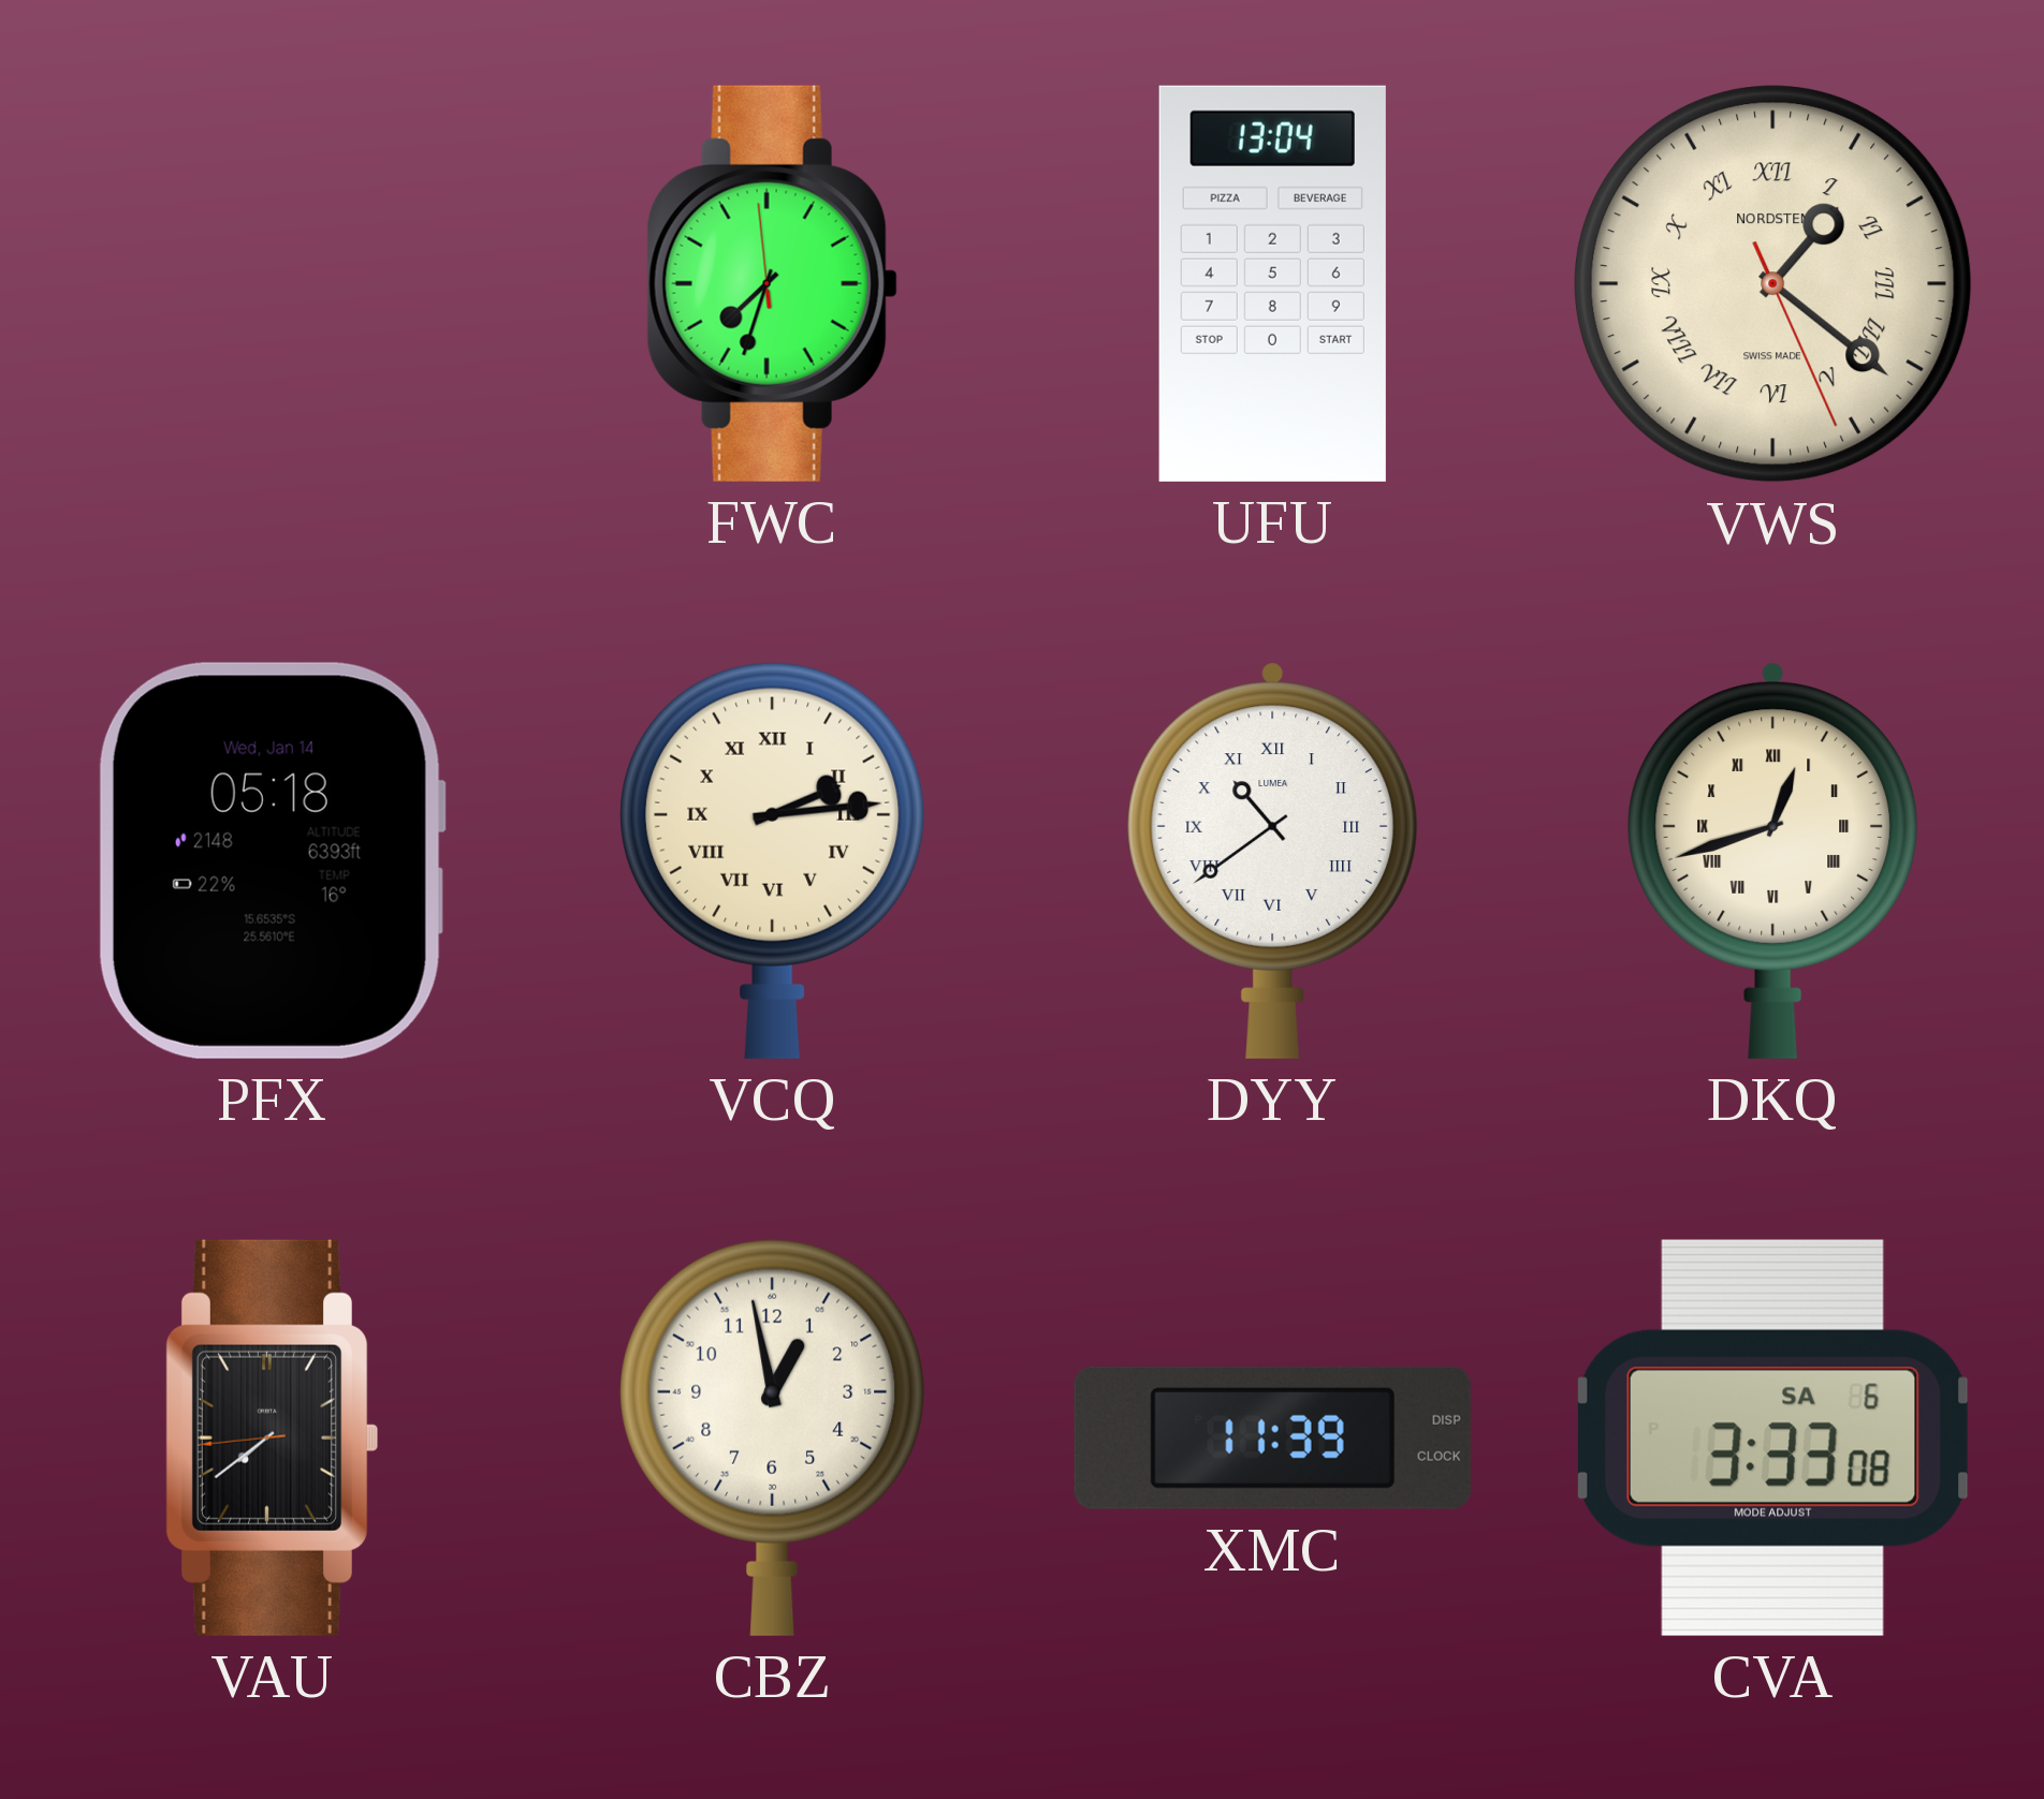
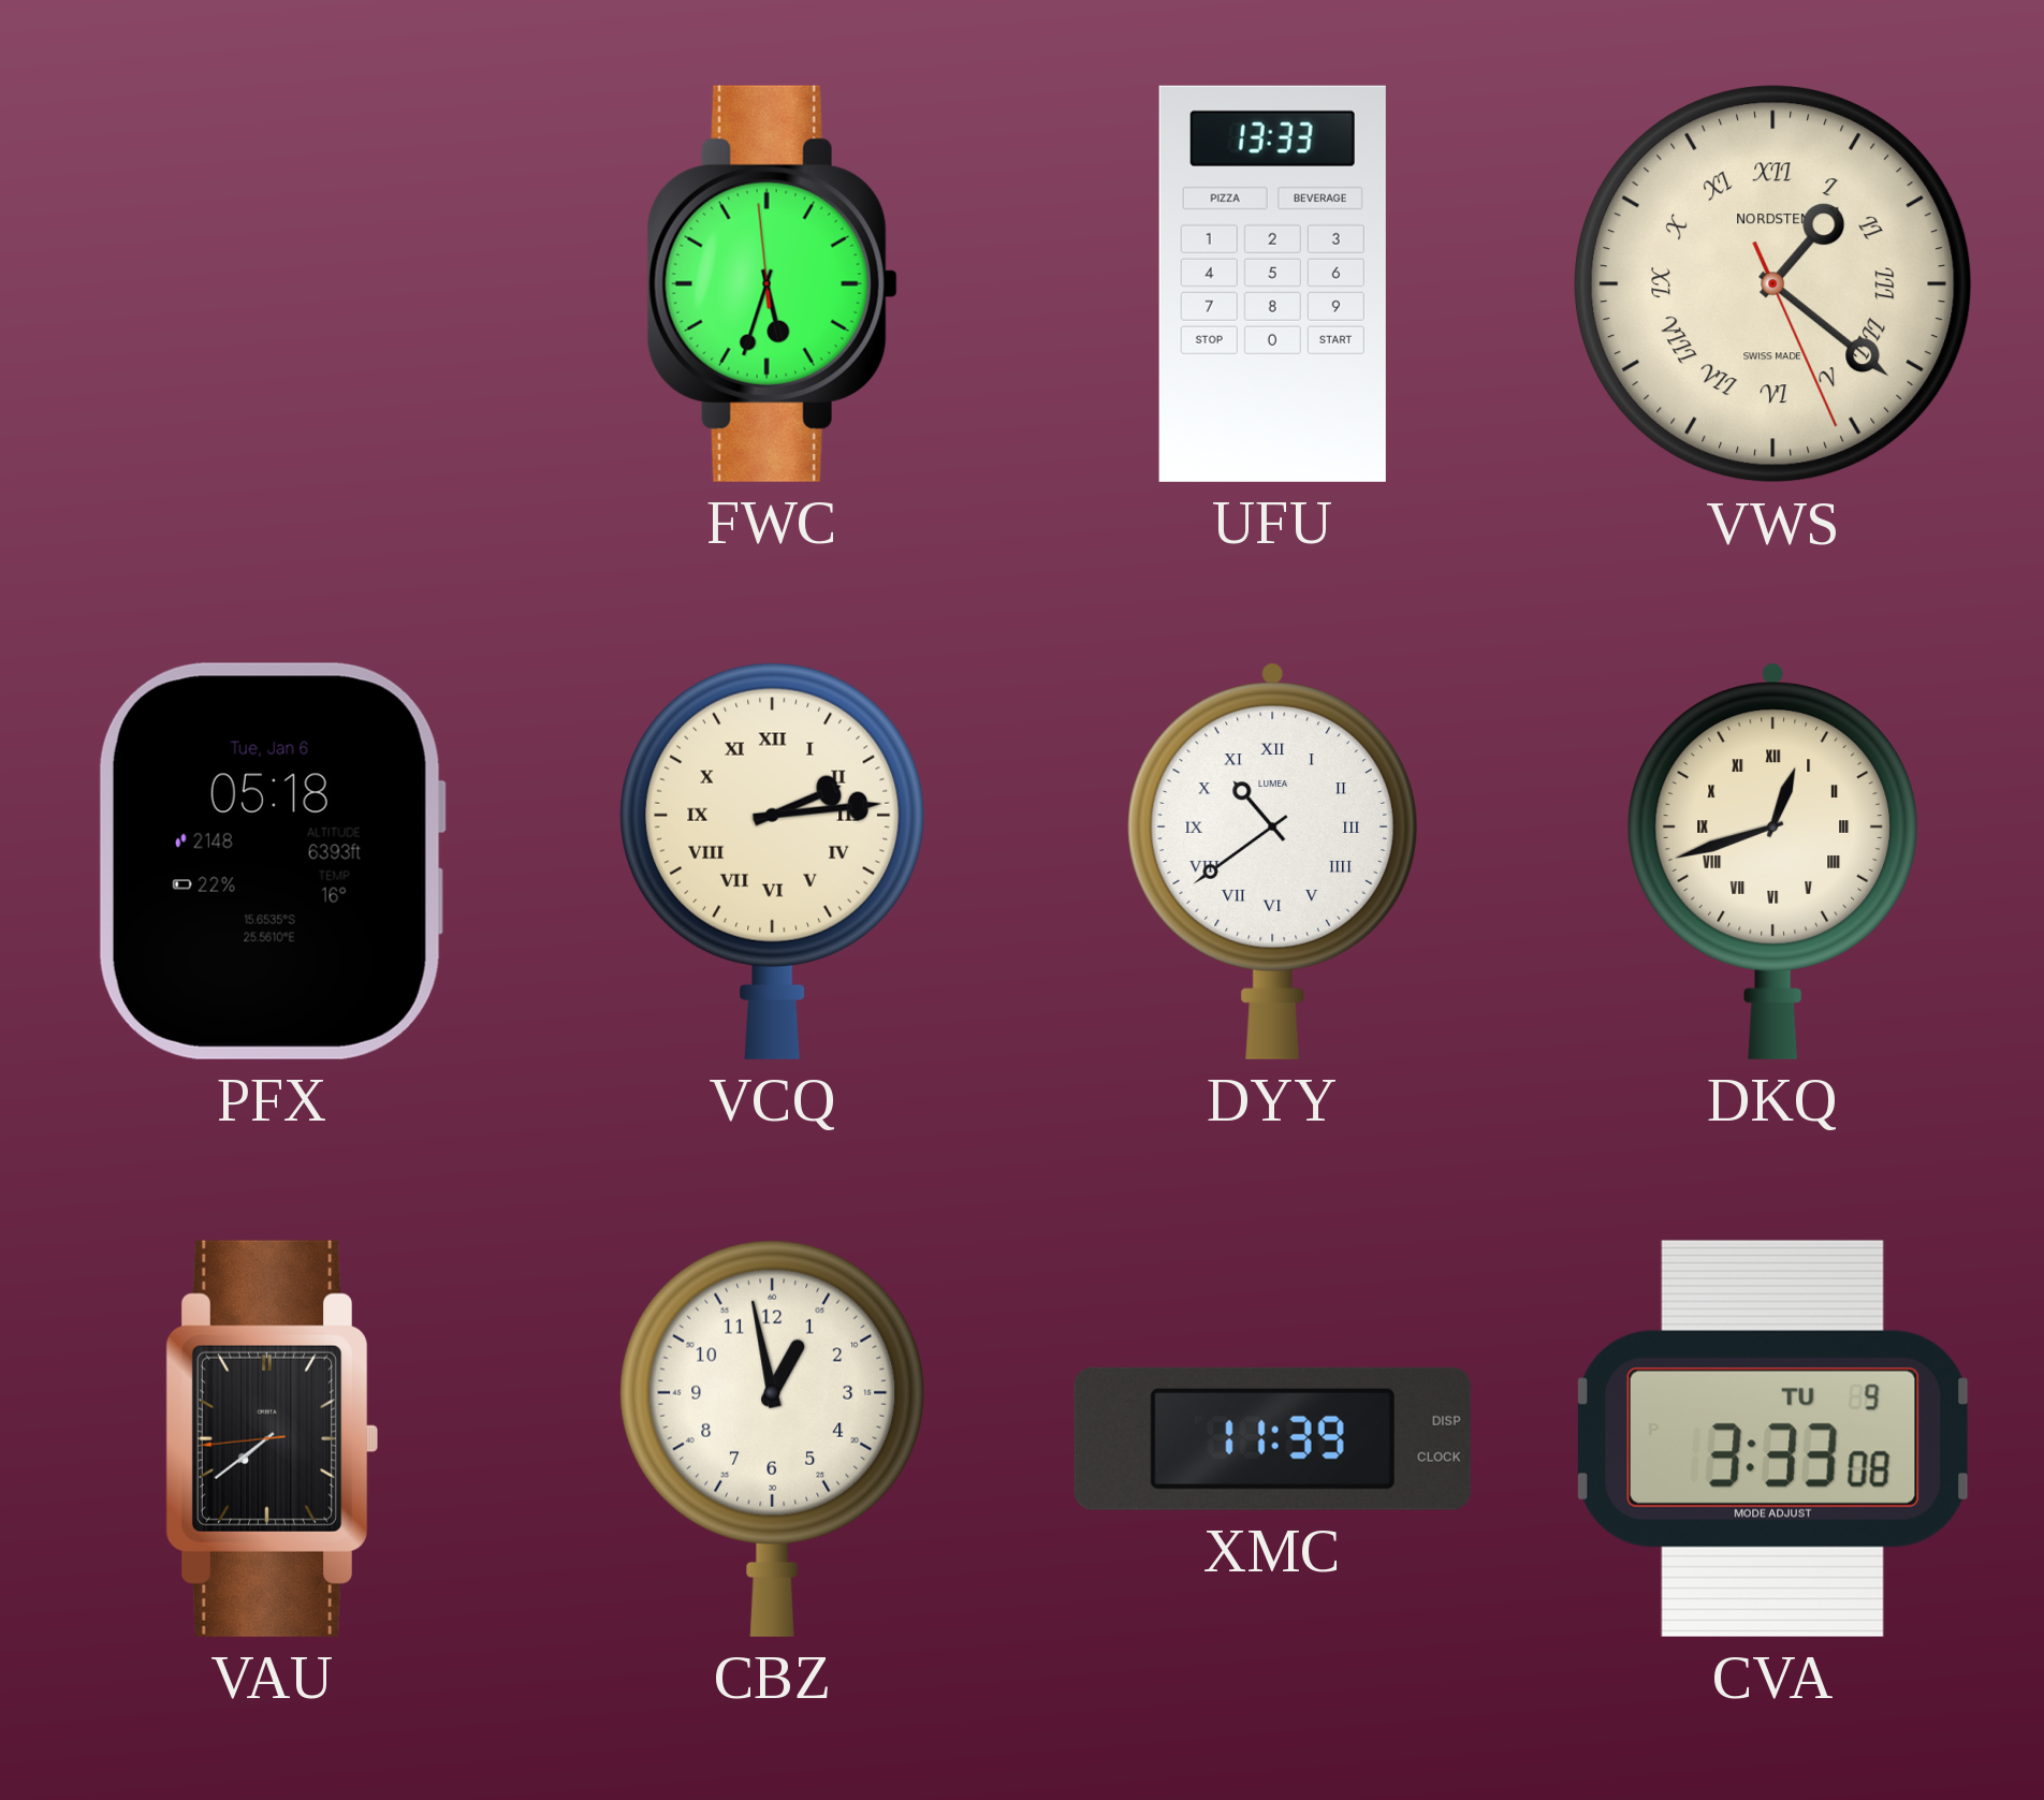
FWC: 7:32 -> 5:32 (772, 283)
UFU: 13:04 -> 13:33 (1272, 283)
PFX date: Wed, Jan 14 -> Tue, Jan 6 (272, 861)
CVA date: SA 6 -> TU 9 (1772, 1438)
